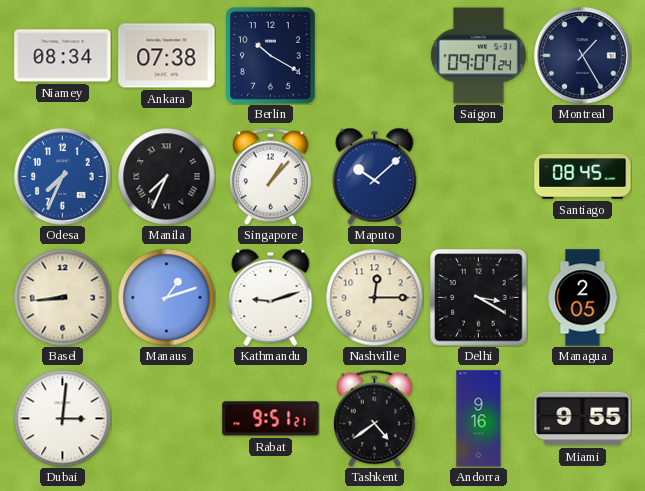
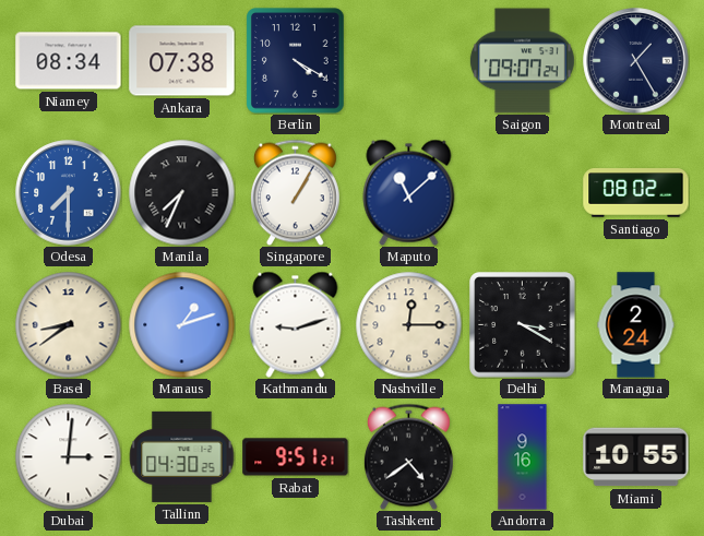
Berlin: 10:20 -> 4:20 (296, 61)
Odesa: 7:34 -> 7:30 (69, 193)
Singapore: 1:07 -> 1:05 (295, 192)
Maputo: 10:08 -> 11:08 (409, 192)
Santiago: 08:45 -> 08:02 (636, 193)
Basel: 8:44 -> 8:39 (68, 324)
Managua: 2:05 -> 2:24 (636, 325)
Tallinn: none -> 04:30 (182, 456)
Miami: 9:55 -> 10:55 (636, 457)
